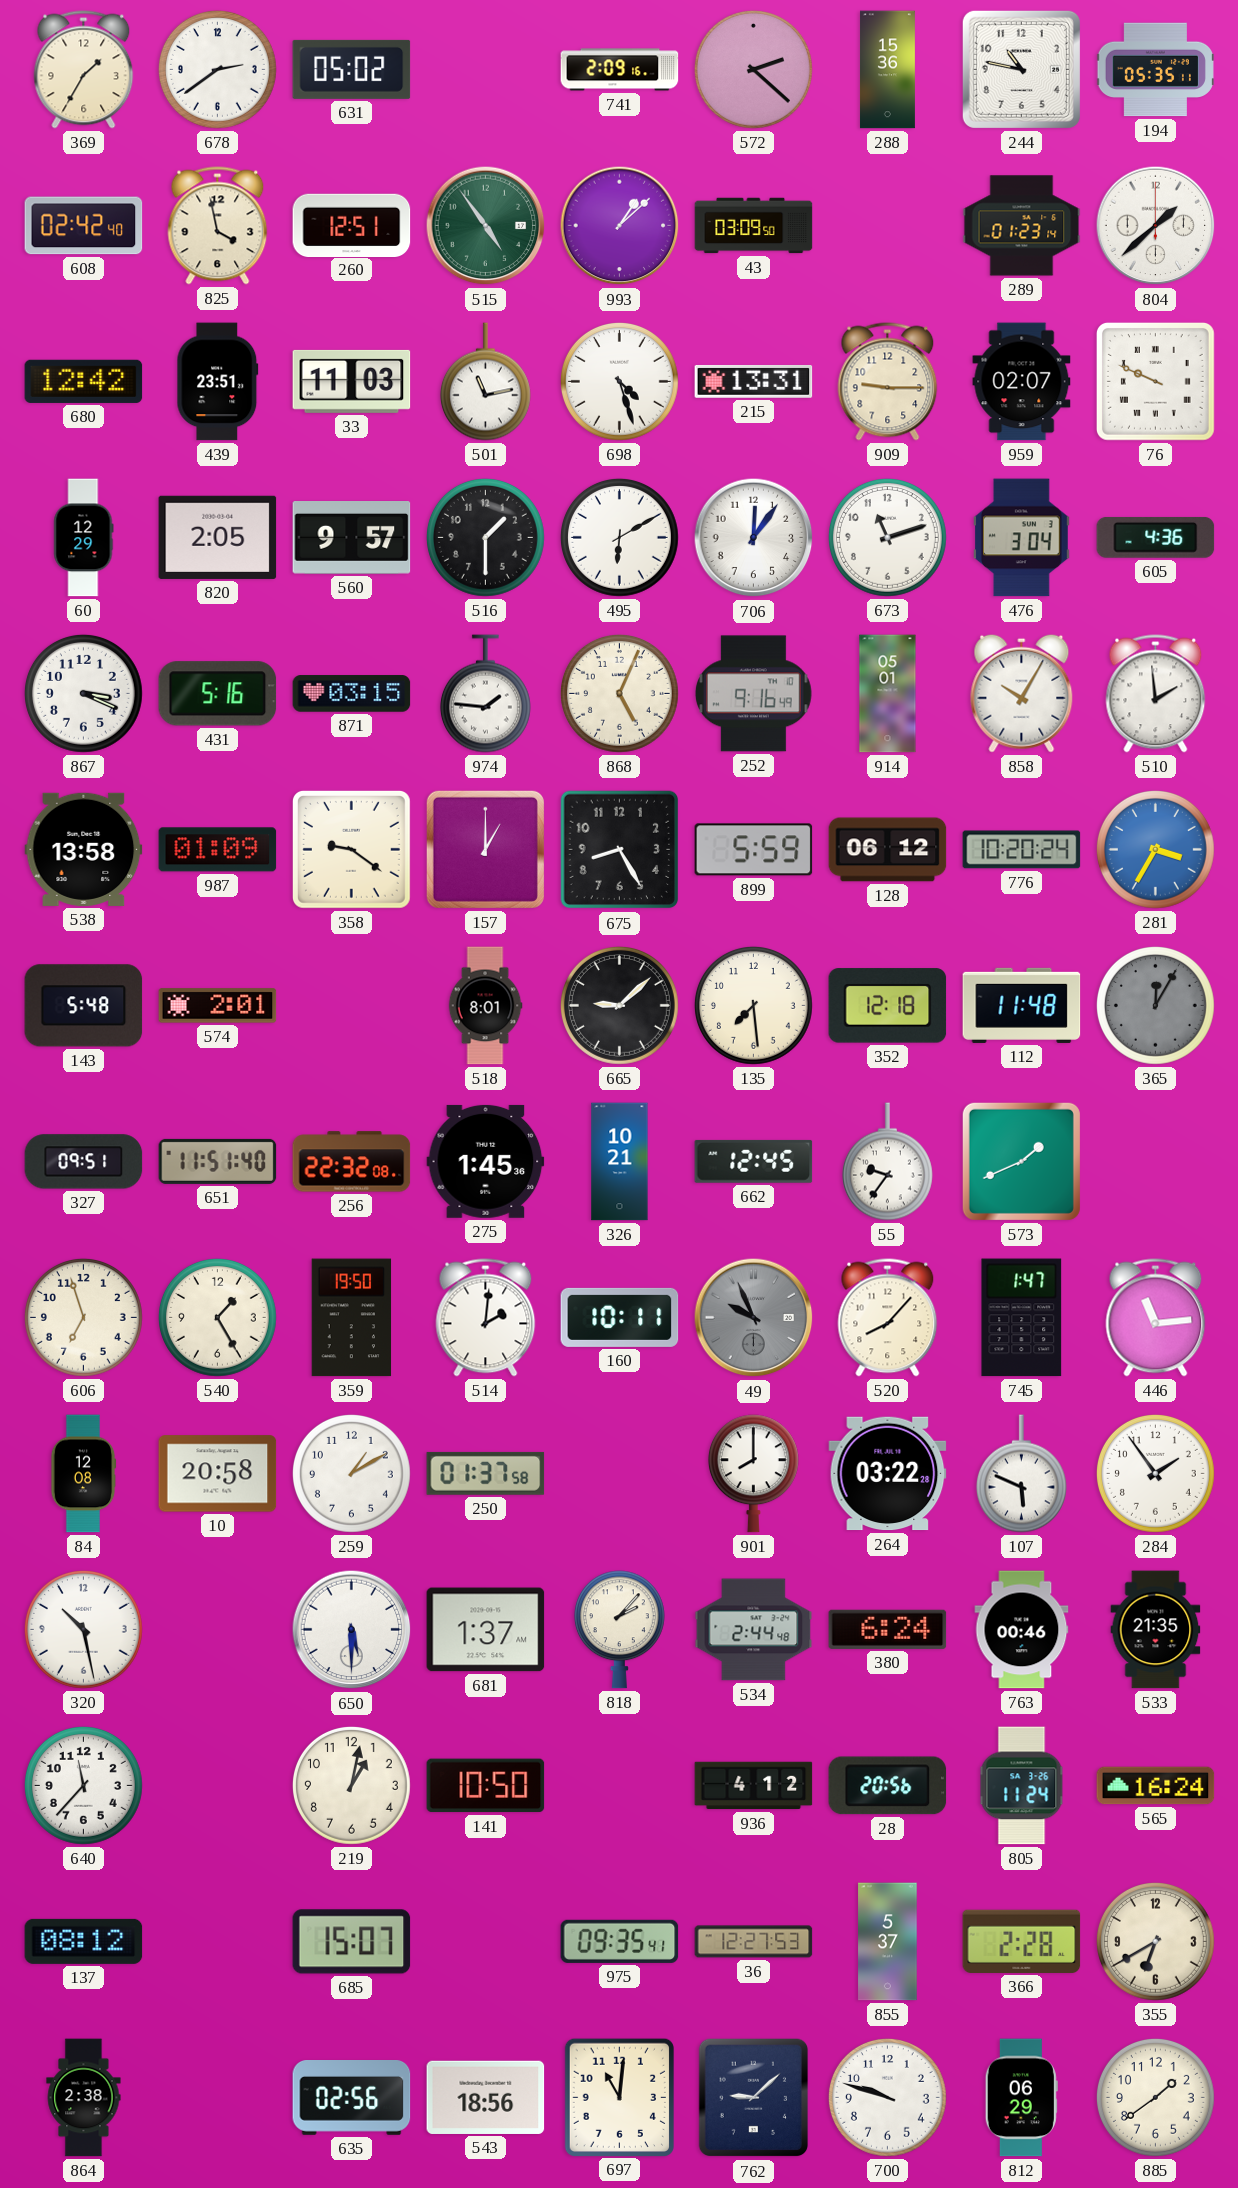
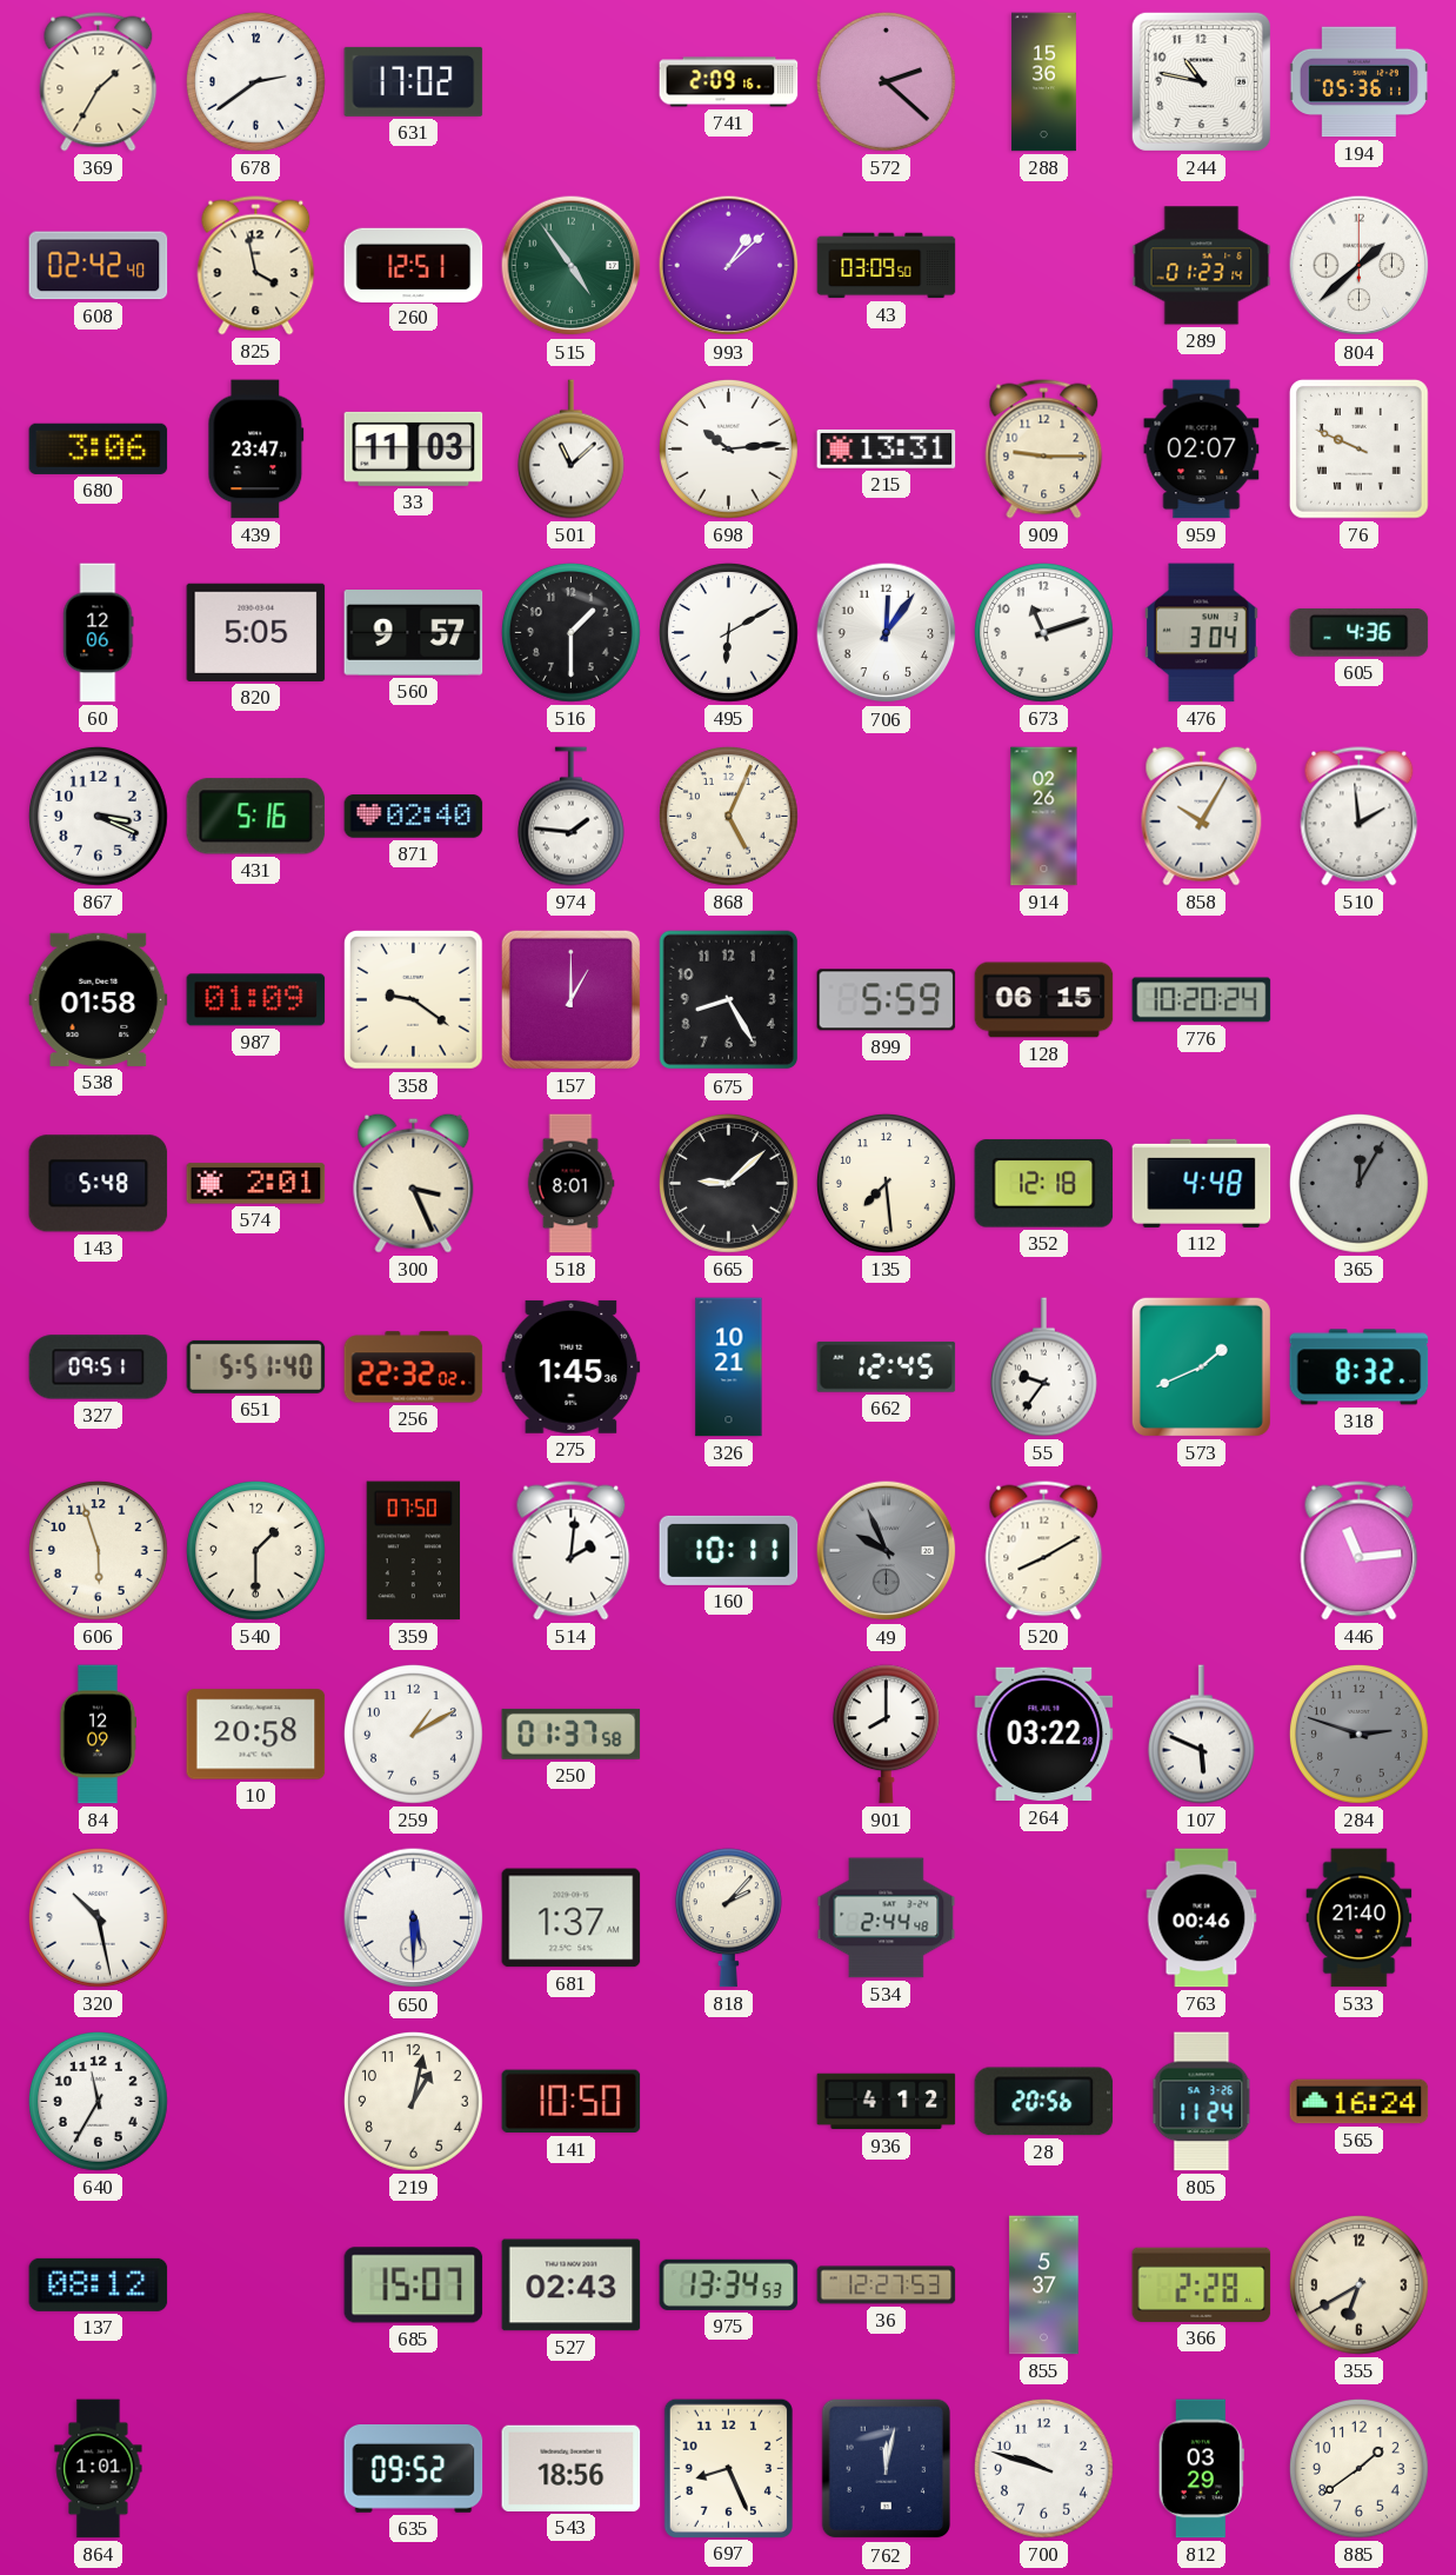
631: 05:02 -> 17:02 (414, 81)
194: 05:35 -> 05:36 (1358, 82)
680: 12:42 -> 3:06 (99, 448)
439: 23:51 -> 23:47 (256, 450)
501: 11:13 -> 11:08 (570, 450)
698: 4:27 -> 10:14 (728, 448)
60: 12:29 -> 12:06 (99, 633)
820: 2:05 -> 5:05 (256, 632)
871: 03:15 -> 02:40 (414, 817)
252: 9:16 -> none (753, 694)
914: 05:01 -> 02:26 (1044, 817)
538: 13:58 -> 01:58 (99, 999)
128: 06:12 -> 06:15 (1044, 1000)
281: 3:35 -> none (1155, 849)
300: none -> 3:26 (414, 1183)
112: 11:48 -> 4:48 (1202, 1183)
651: 11:51 -> 5:51 (256, 1366)
256: 22:32:08 -> 22:32:02 (414, 1368)
318: none -> 8:32 (1360, 1368)
606: 6:57 -> 5:57 (98, 1550)
540: 1:25 -> 1:30 (255, 1550)
359: 19:50 -> 07:50 (414, 1551)
520: 8:07 -> 8:10 (1044, 1551)
745: 1:47 -> none (1022, 1318)
84: 12:08 -> 12:09 (98, 1735)
284: 1:54 -> 2:48 (1358, 1734)
284 dial: white -> grey (1358, 1734)
380: 6:24 -> none (888, 1629)
533: 21:35 -> 21:40 (1360, 1918)
640: 11:37 -> 11:35 (98, 2101)
527: none -> 02:43 (572, 2285)
975: 09:35 -> 13:34 (729, 2284)
864: 2:38 -> 1:01 (99, 2469)
635: 02:56 -> 09:52 (414, 2469)
697: 11:01 -> 8:26 (728, 2468)
762: 9:08 -> 12:02 (887, 2469)
812: 06:29 -> 03:29 (1201, 2469)
